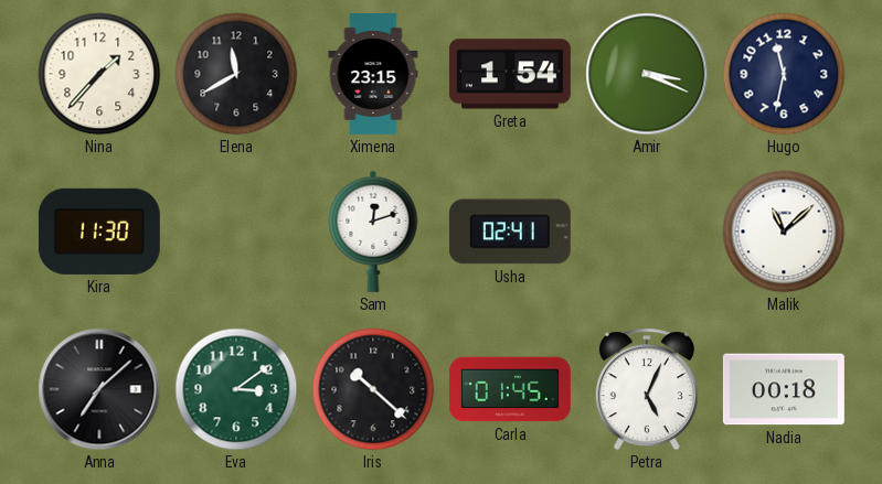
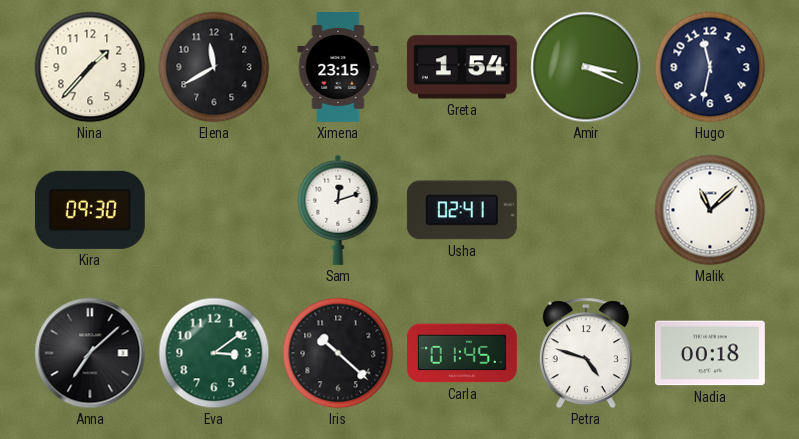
Kira: 11:30 -> 09:30 (90, 210)
Petra: 5:04 -> 4:48 (586, 353)
